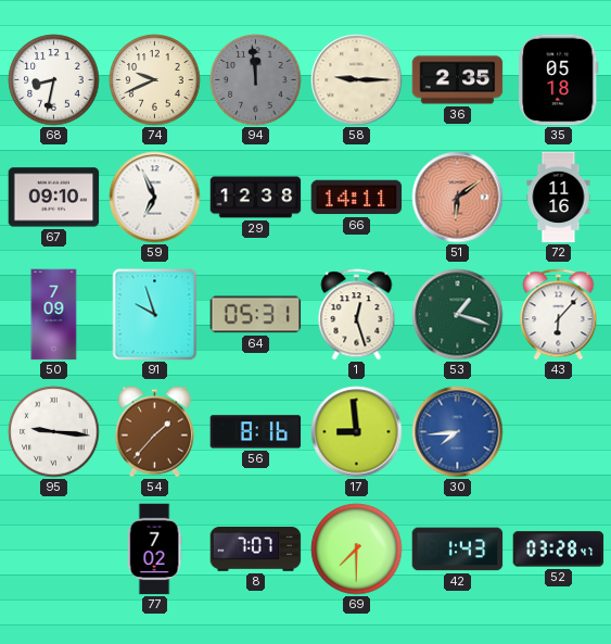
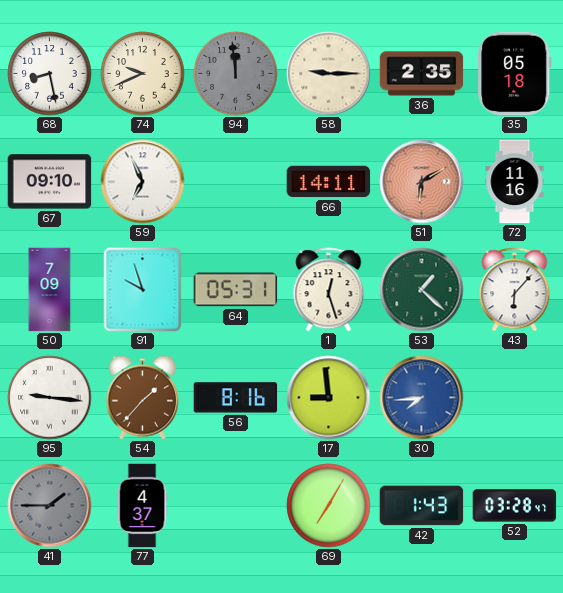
68: 8:32 -> 8:28 (50, 74)
29: 12:38 -> none (256, 198)
51: 6:09 -> 6:10 (422, 182)
53: 1:18 -> 1:22 (422, 290)
41: none -> 1:45 (50, 506)
77: 7:02 -> 4:37 (142, 506)
8: 7:07 -> none (256, 550)
69: 7:30 -> 7:05 (329, 506)
